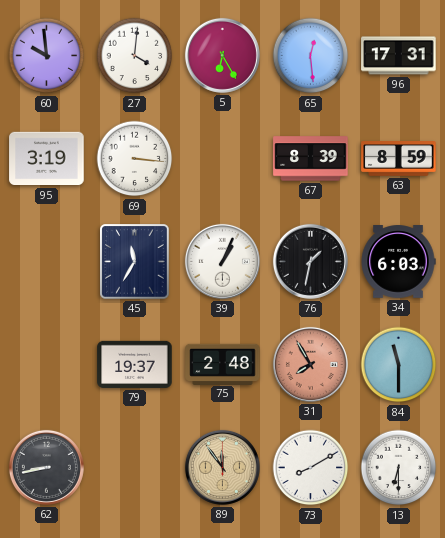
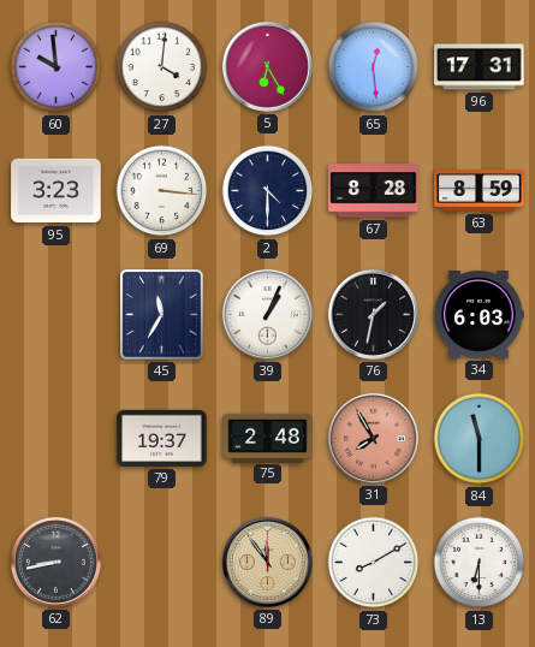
95: 3:19 -> 3:23 (57, 191)
2: none -> 4:30 (268, 191)
67: 8:39 -> 8:28 (374, 191)
